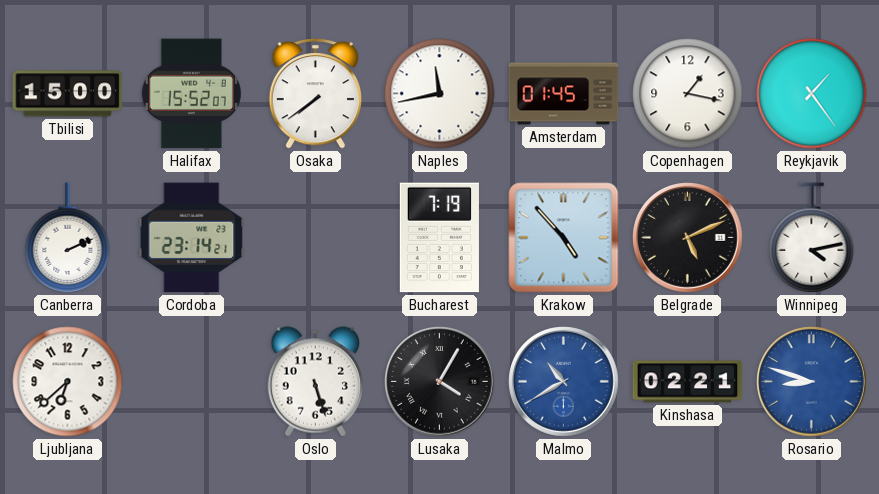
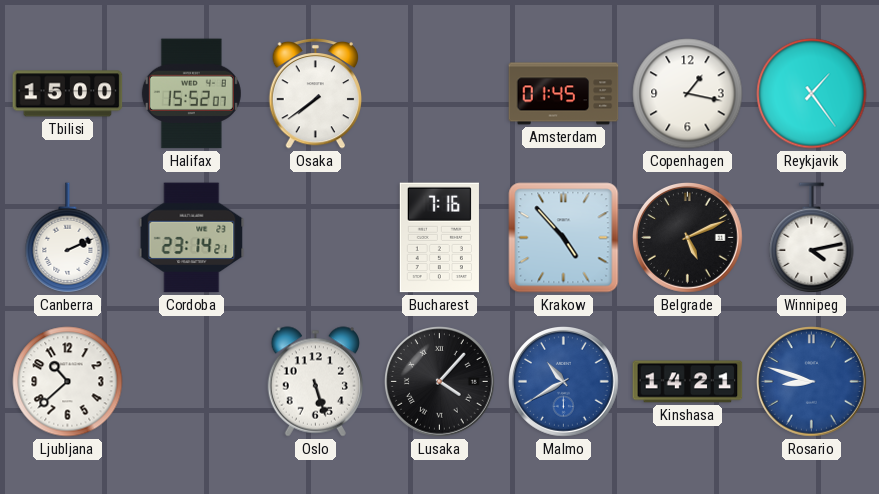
Naples: 11:43 -> none (440, 94)
Bucharest: 7:19 -> 7:16 (439, 238)
Ljubljana: 6:38 -> 10:38 (68, 382)
Lusaka: 4:05 -> 4:07 (440, 382)
Kinshasa: 02:21 -> 14:21 (688, 382)
